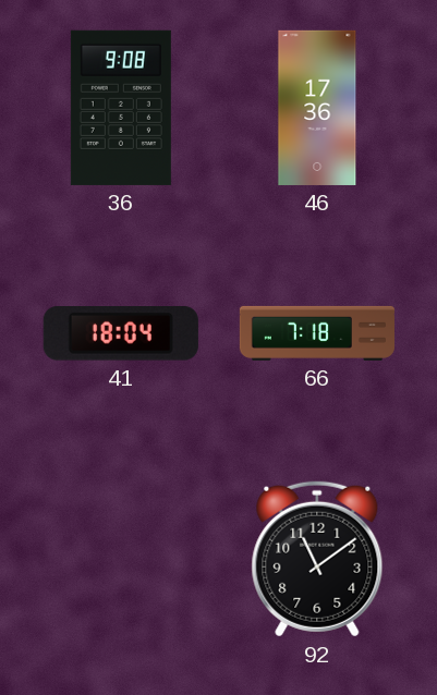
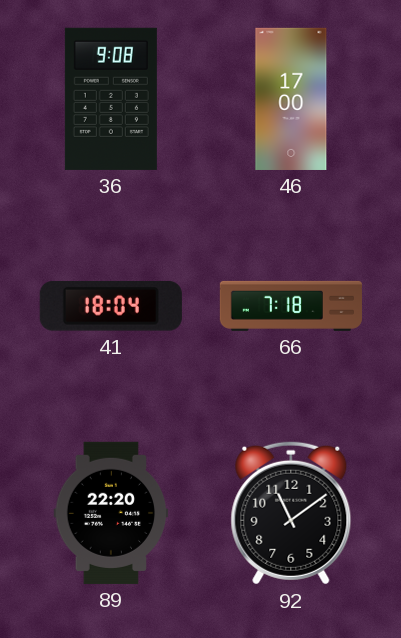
46: 17:36 -> 17:00 (291, 99)
89: none -> 22:20 (111, 513)
